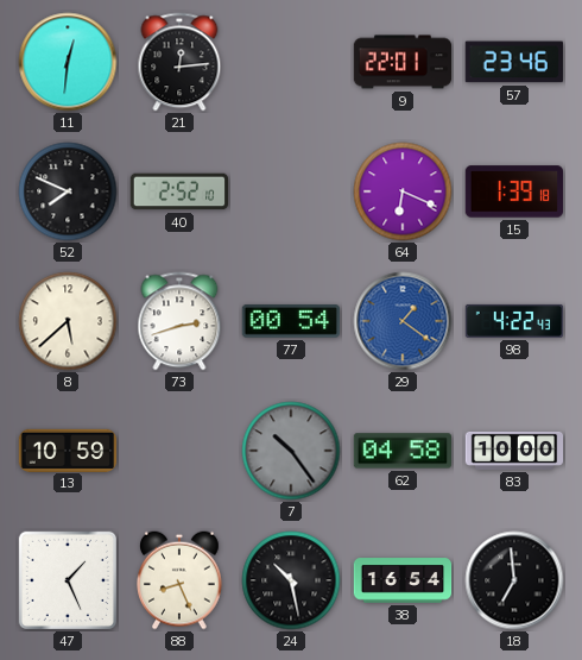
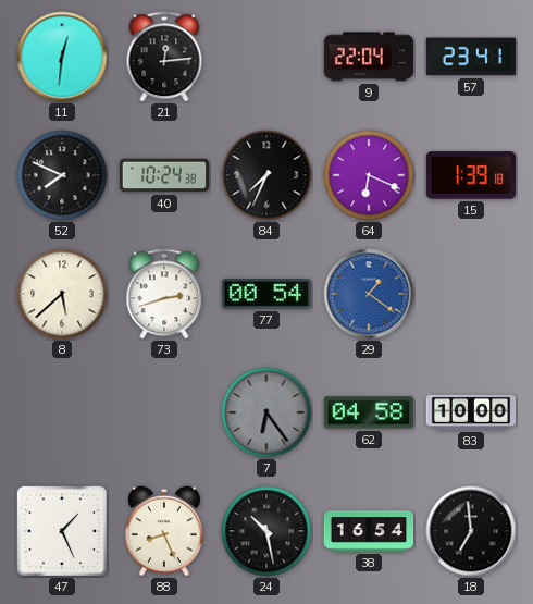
9: 22:01 -> 22:04 (369, 57)
57: 23:46 -> 23:41 (471, 57)
40: 2:52 -> 10:24 (164, 175)
84: none -> 7:34 (266, 175)
98: 4:22 -> none (514, 321)
13: 10:59 -> none (68, 450)
7: 10:24 -> 6:24 (266, 412)
